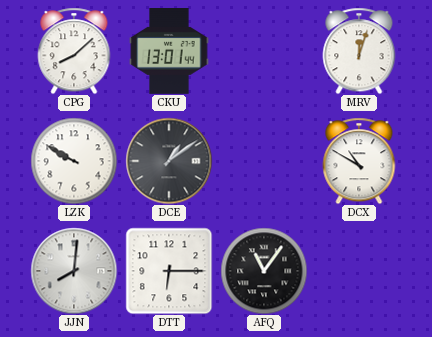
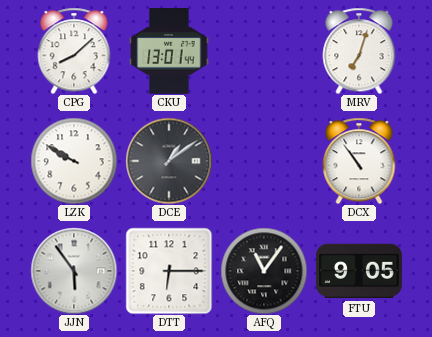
MRV: 12:03 -> 7:03 (359, 51)
DCX: 10:50 -> 10:54 (359, 161)
JJN: 8:01 -> 5:54 (74, 271)
FTU: none -> 9:05 (360, 271)
